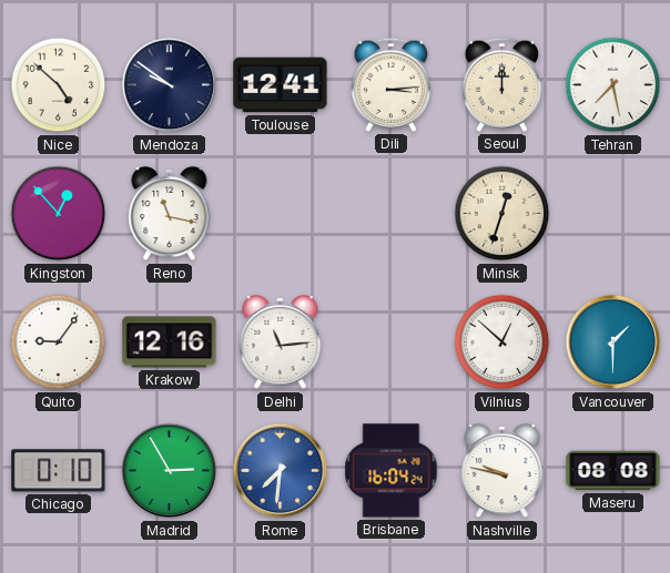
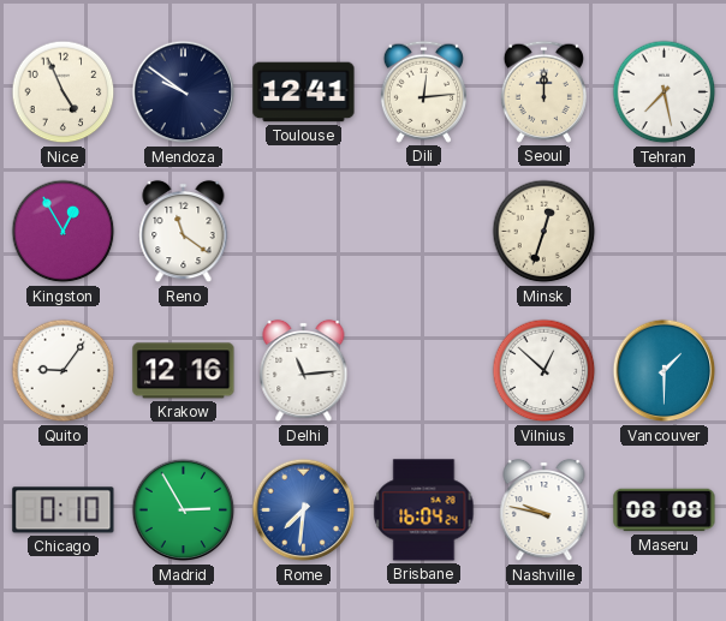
Nice: 4:52 -> 4:56 (64, 92)
Dili: 3:14 -> 12:14 (423, 91)
Kingston: 12:53 -> 12:55 (64, 232)
Reno: 11:17 -> 11:21 (184, 232)
